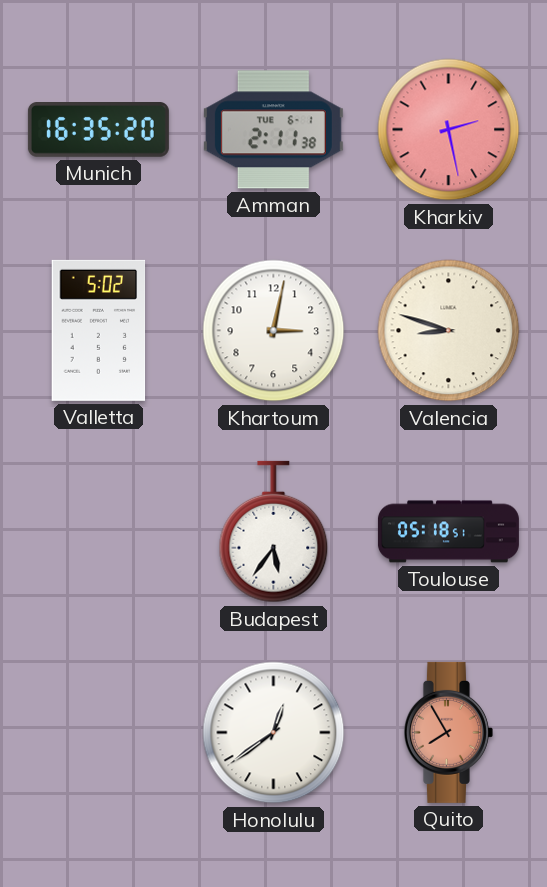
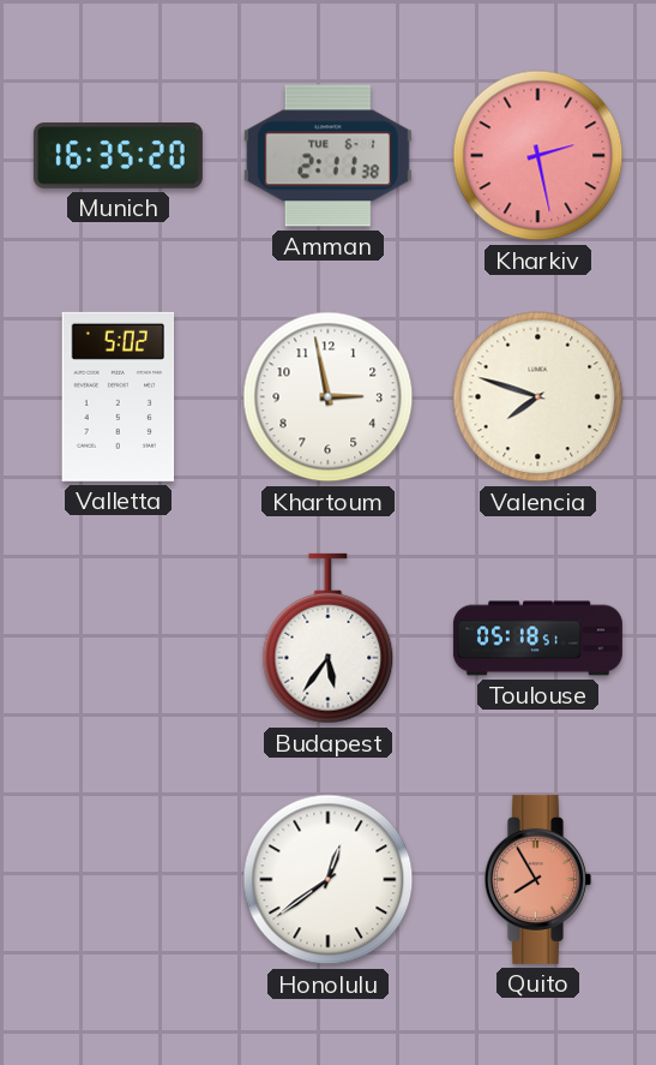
Khartoum: 3:02 -> 2:58 (329, 397)
Valencia: 8:48 -> 7:48 (538, 397)
